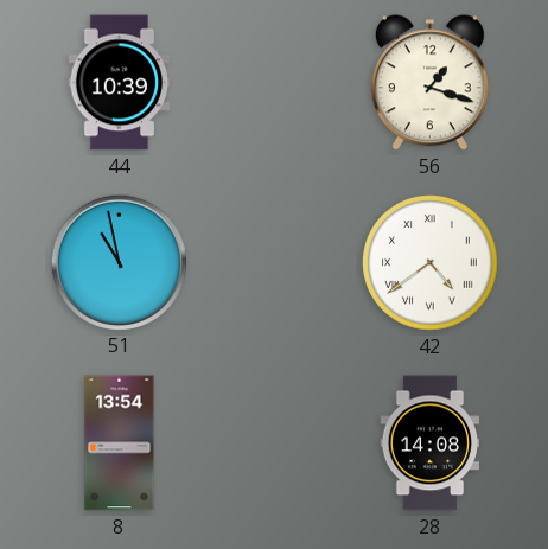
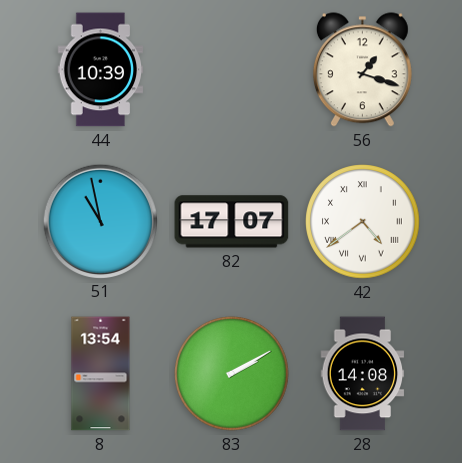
82: none -> 17:07 (232, 222)
83: none -> 2:10 (232, 374)
